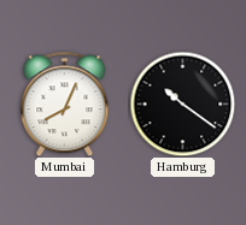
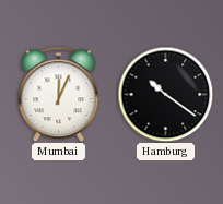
Mumbai: 8:04 -> 12:04 (59, 94)
